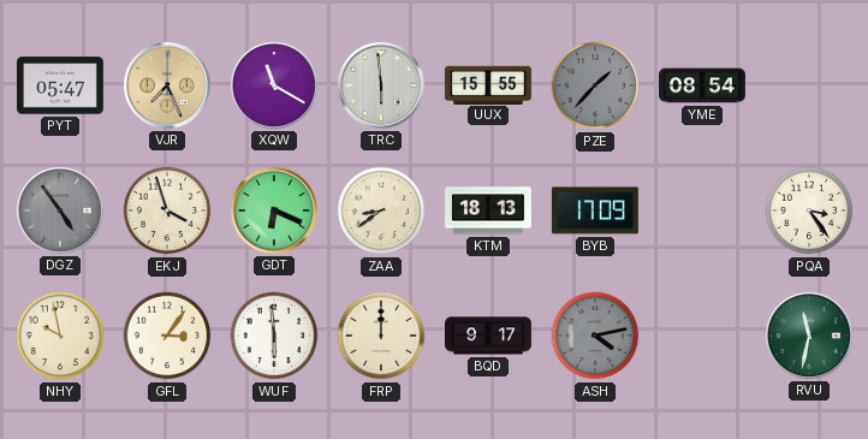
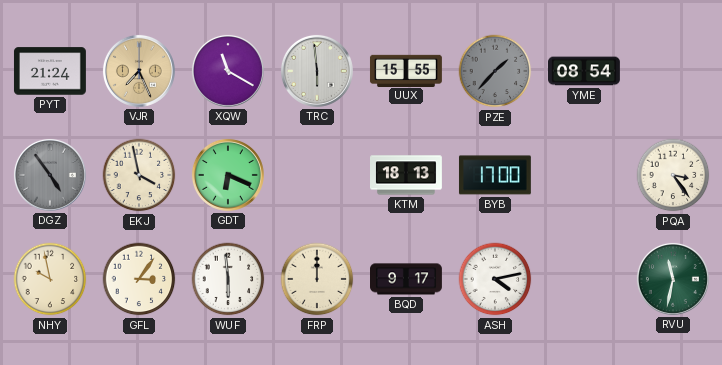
PYT: 05:47 -> 21:24 (50, 71)
EKJ: 3:57 -> 3:58 (139, 175)
ZAA: 8:39 -> none (381, 210)
BYB: 17:09 -> 17:00 (495, 175)
ASH dial: grey -> white (495, 279)
